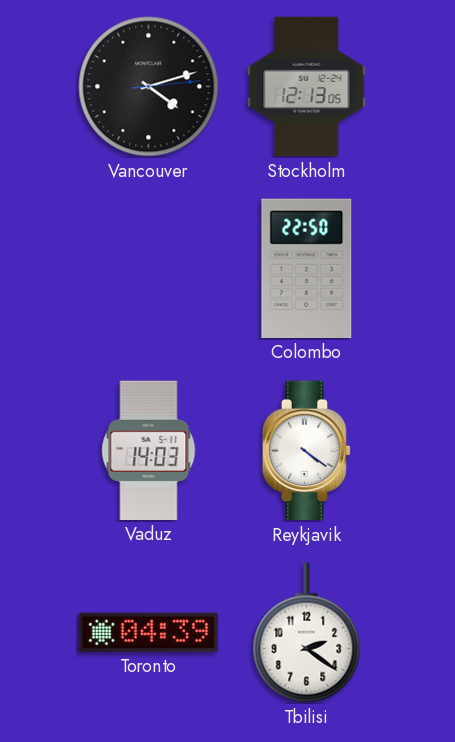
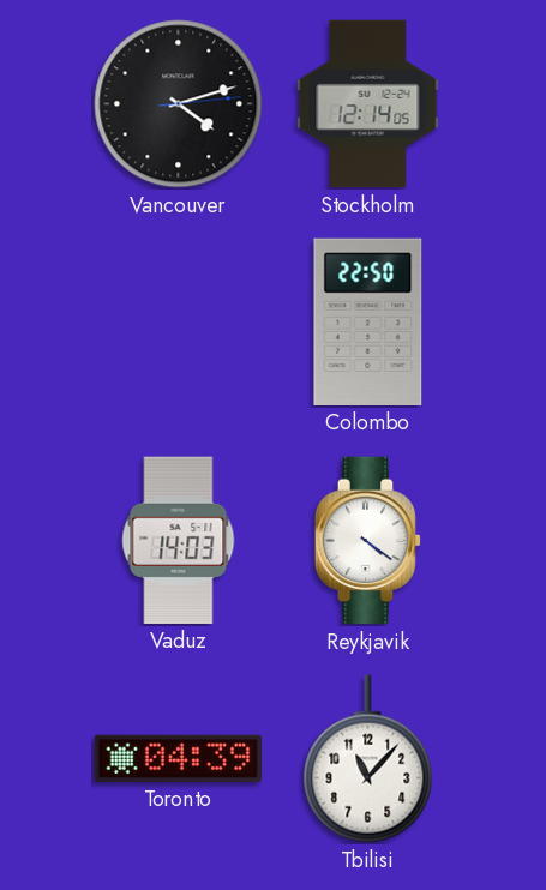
Stockholm: 12:13 -> 12:14 (368, 104)
Tbilisi: 2:21 -> 11:07 (368, 759)
